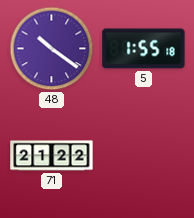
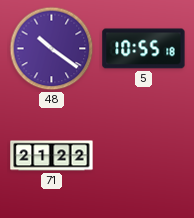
5: 1:55 -> 10:55 (144, 49)
